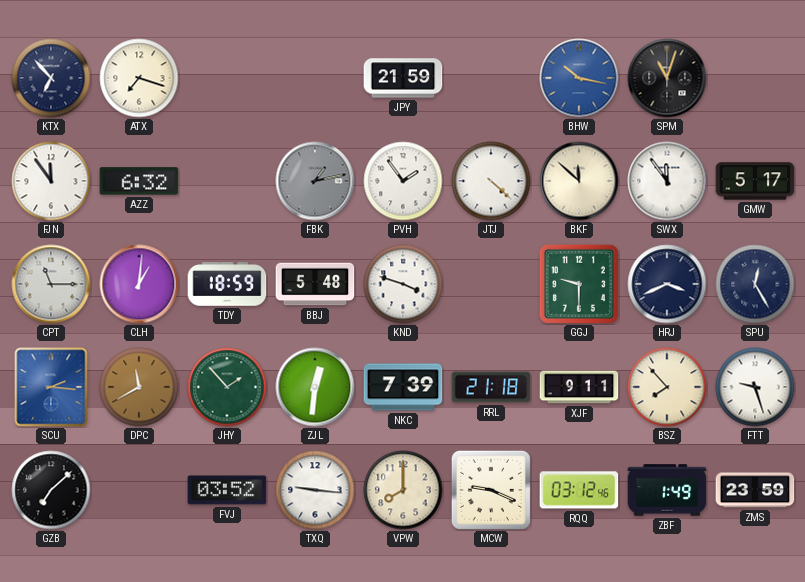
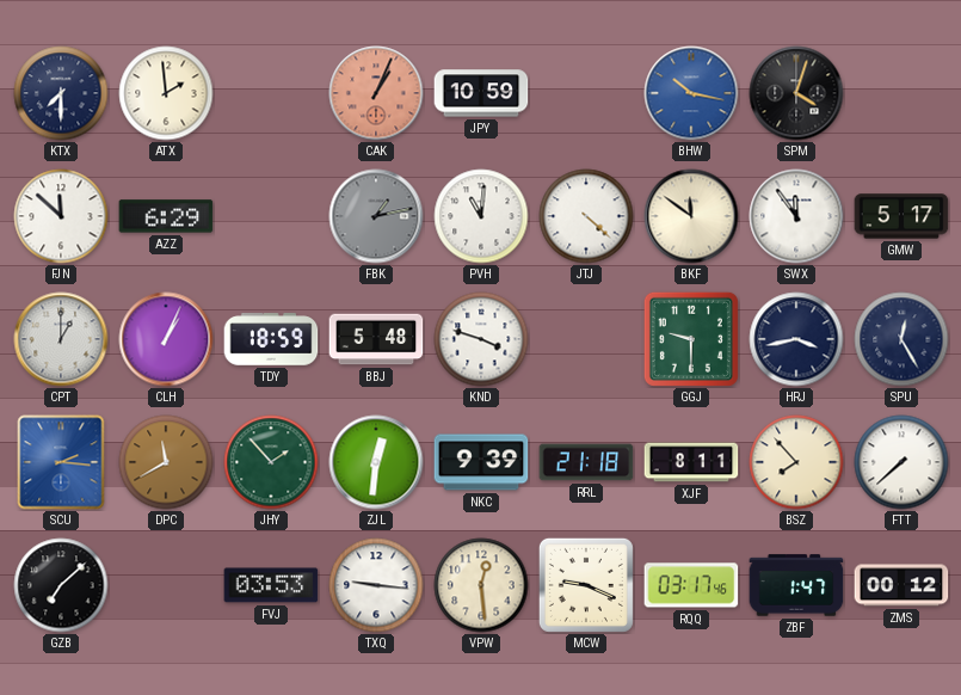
KTX: 6:53 -> 7:30 (61, 93)
ATX: 7:18 -> 1:59 (166, 93)
CAK: none -> 1:04 (376, 93)
JPY: 21:59 -> 10:59 (481, 93)
SPM: 11:03 -> 4:03 (796, 93)
FJN: 11:54 -> 11:52 (61, 216)
AZZ: 6:32 -> 6:29 (166, 216)
PVH: 1:54 -> 11:01 (481, 216)
BKF: 11:52 -> 11:51 (691, 216)
CPT: 11:15 -> 1:00 (61, 339)
CLH: 1:01 -> 1:04 (166, 339)
HRJ: 3:41 -> 3:43 (796, 339)
NKC: 7:39 -> 9:39 (481, 462)
XJF: 9:11 -> 8:11 (691, 462)
FTT: 9:27 -> 7:38 (901, 462)
FVJ: 03:52 -> 03:53 (271, 585)
VPW: 8:00 -> 12:29 (481, 585)
RQQ: 03:12 -> 03:17 (691, 585)
ZBF: 1:49 -> 1:47 (796, 585)
ZMS: 23:59 -> 00:12 (901, 585)
